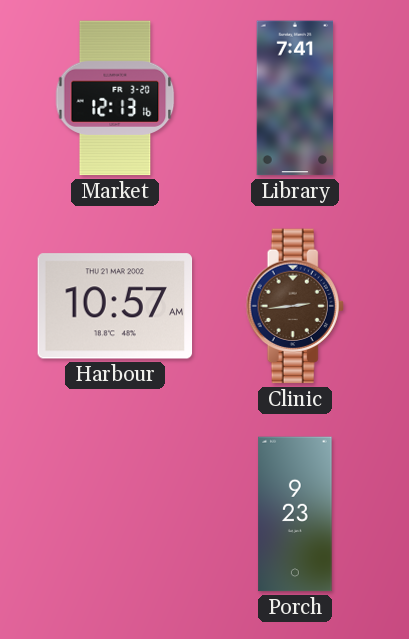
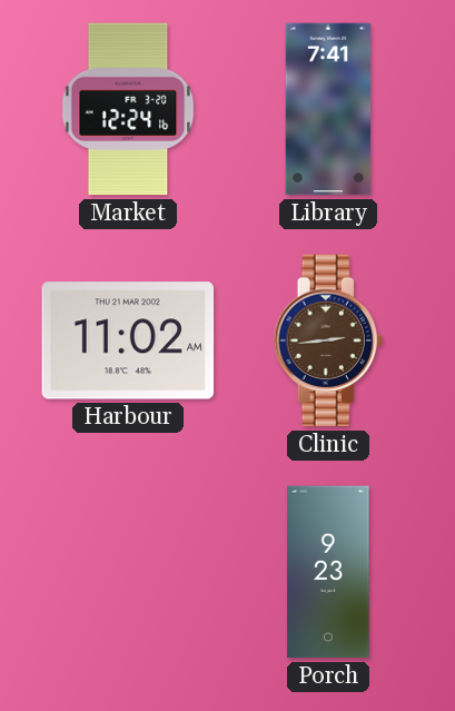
Market: 12:13 -> 12:24 (128, 109)
Harbour: 10:57 -> 11:02 (128, 340)
